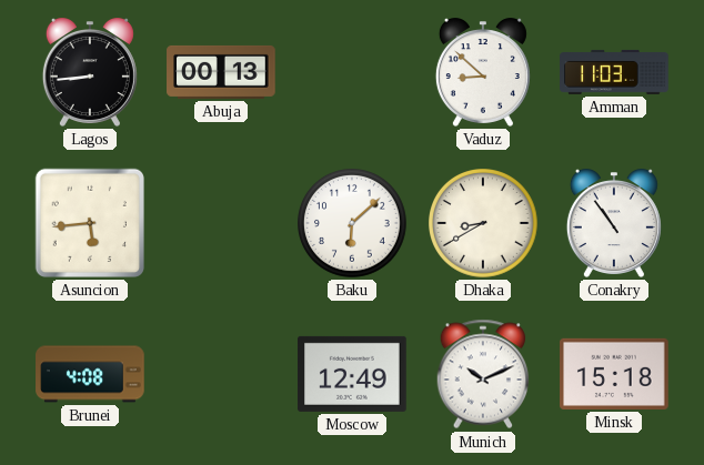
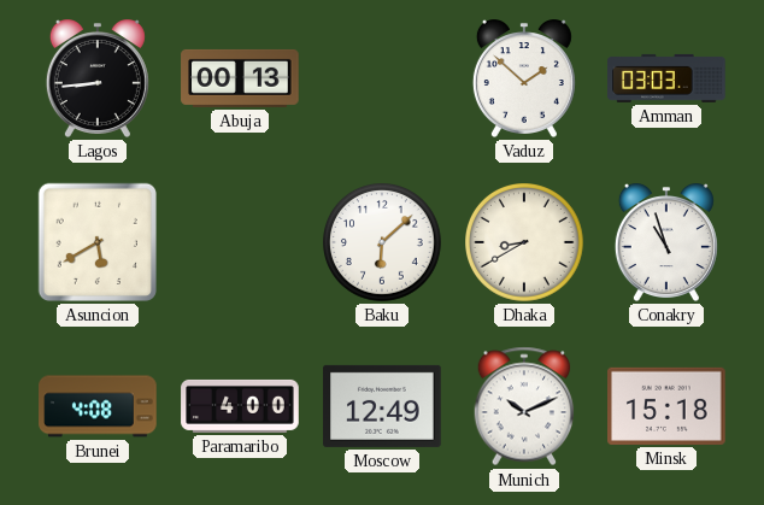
Vaduz: 8:52 -> 1:52 (524, 78)
Amman: 11:03 -> 03:03 (666, 78)
Asuncion: 5:44 -> 5:40 (98, 242)
Conakry: 10:54 -> 10:57 (666, 242)
Paramaribo: none -> 4:00 (240, 406)
